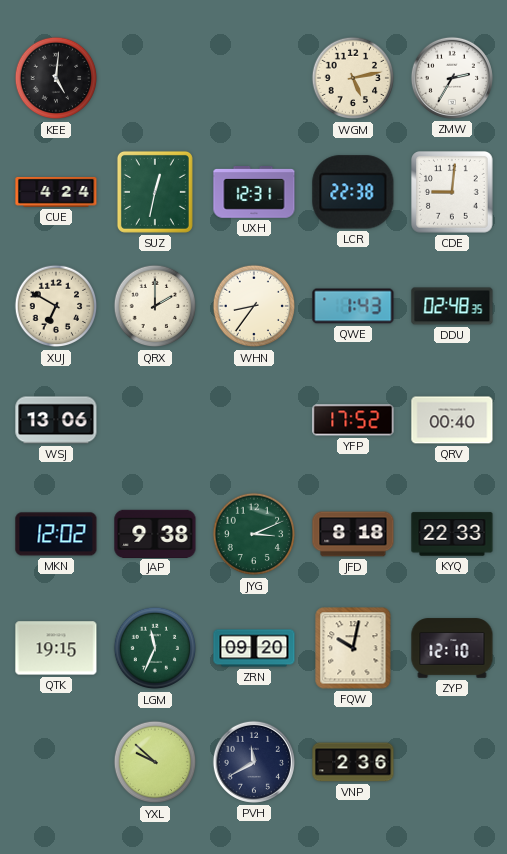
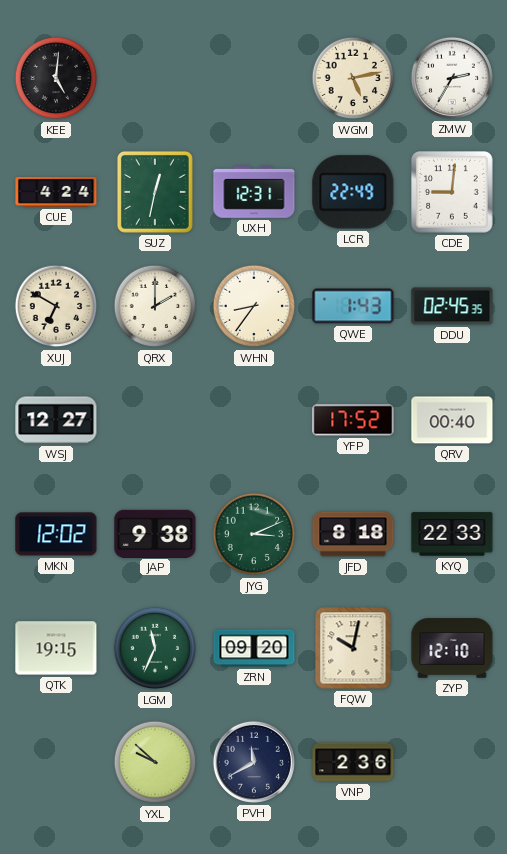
LCR: 22:38 -> 22:49 (353, 192)
DDU: 02:48 -> 02:45 (452, 306)
WSJ: 13:06 -> 12:27 (56, 420)
